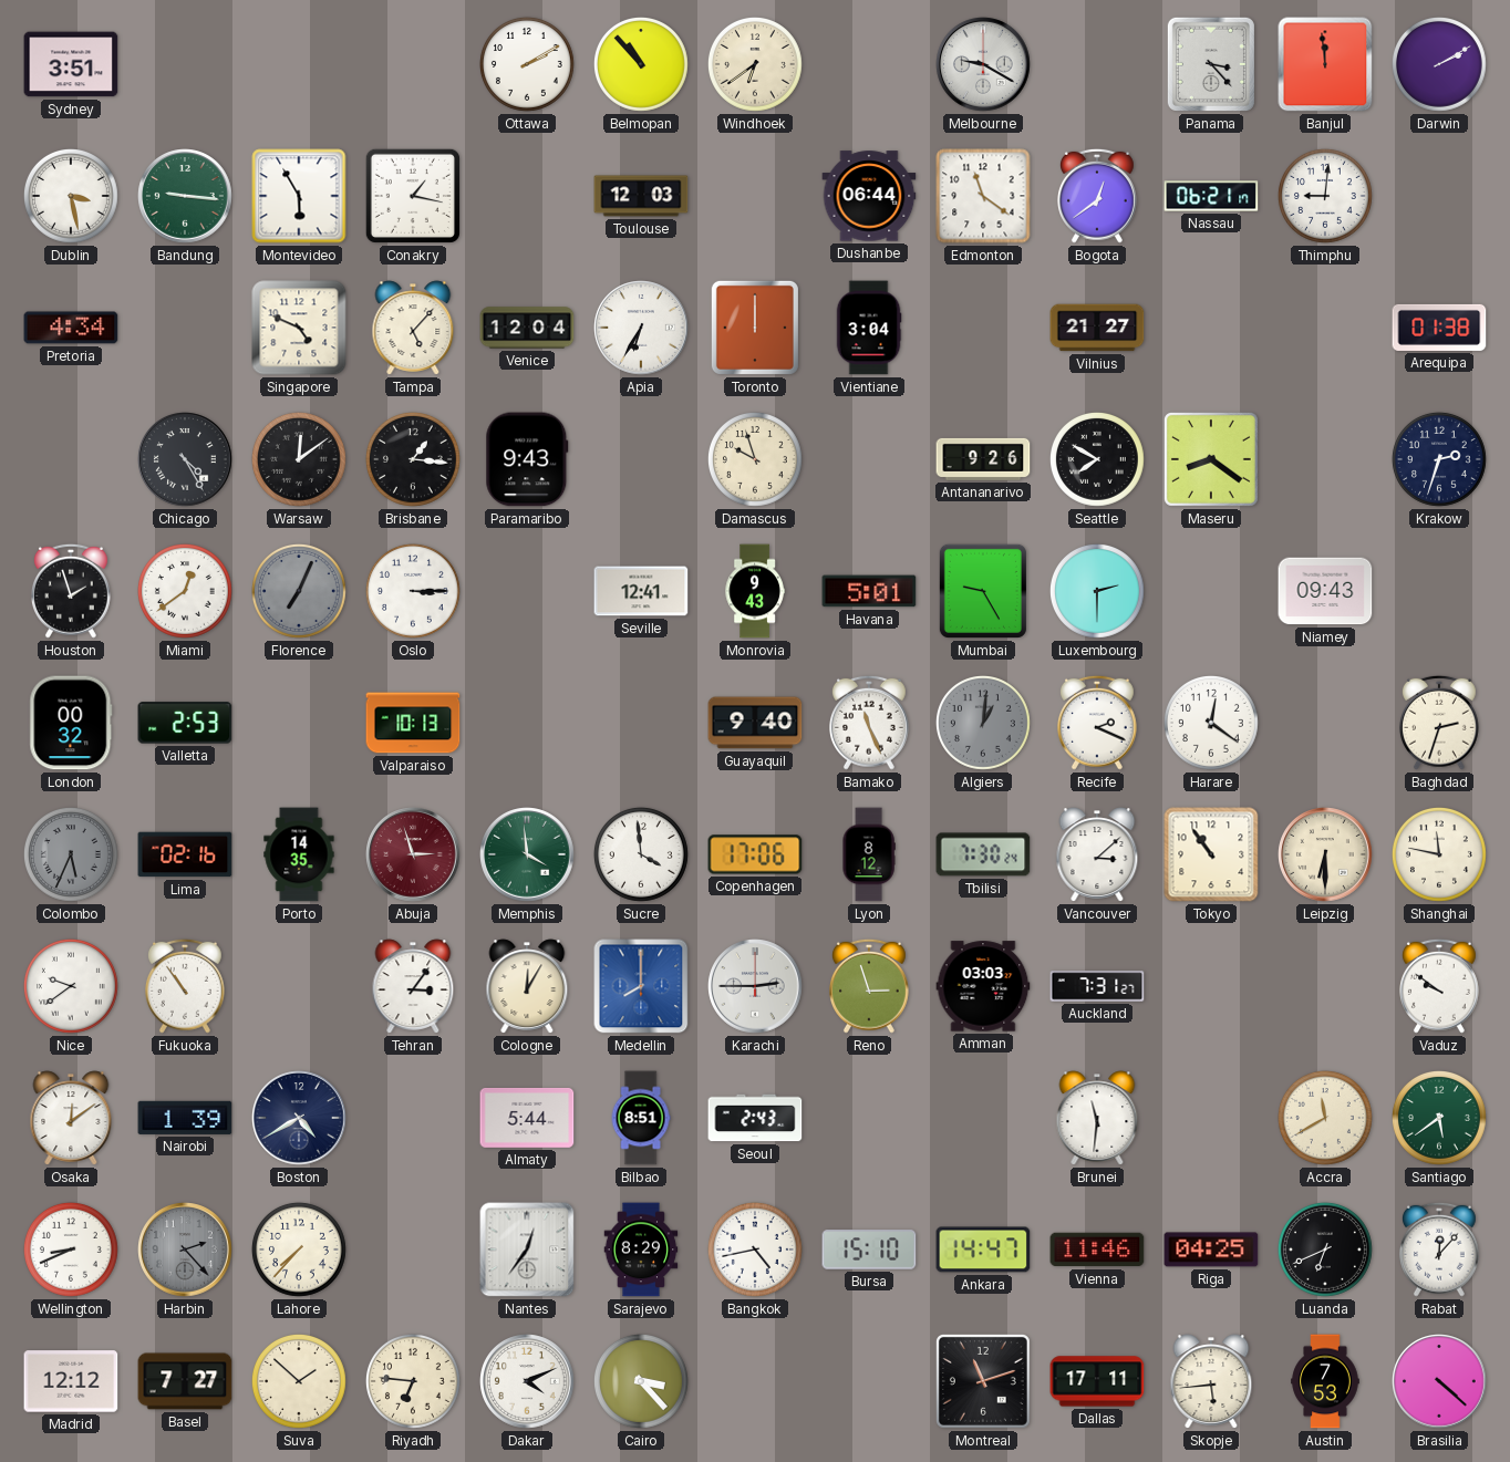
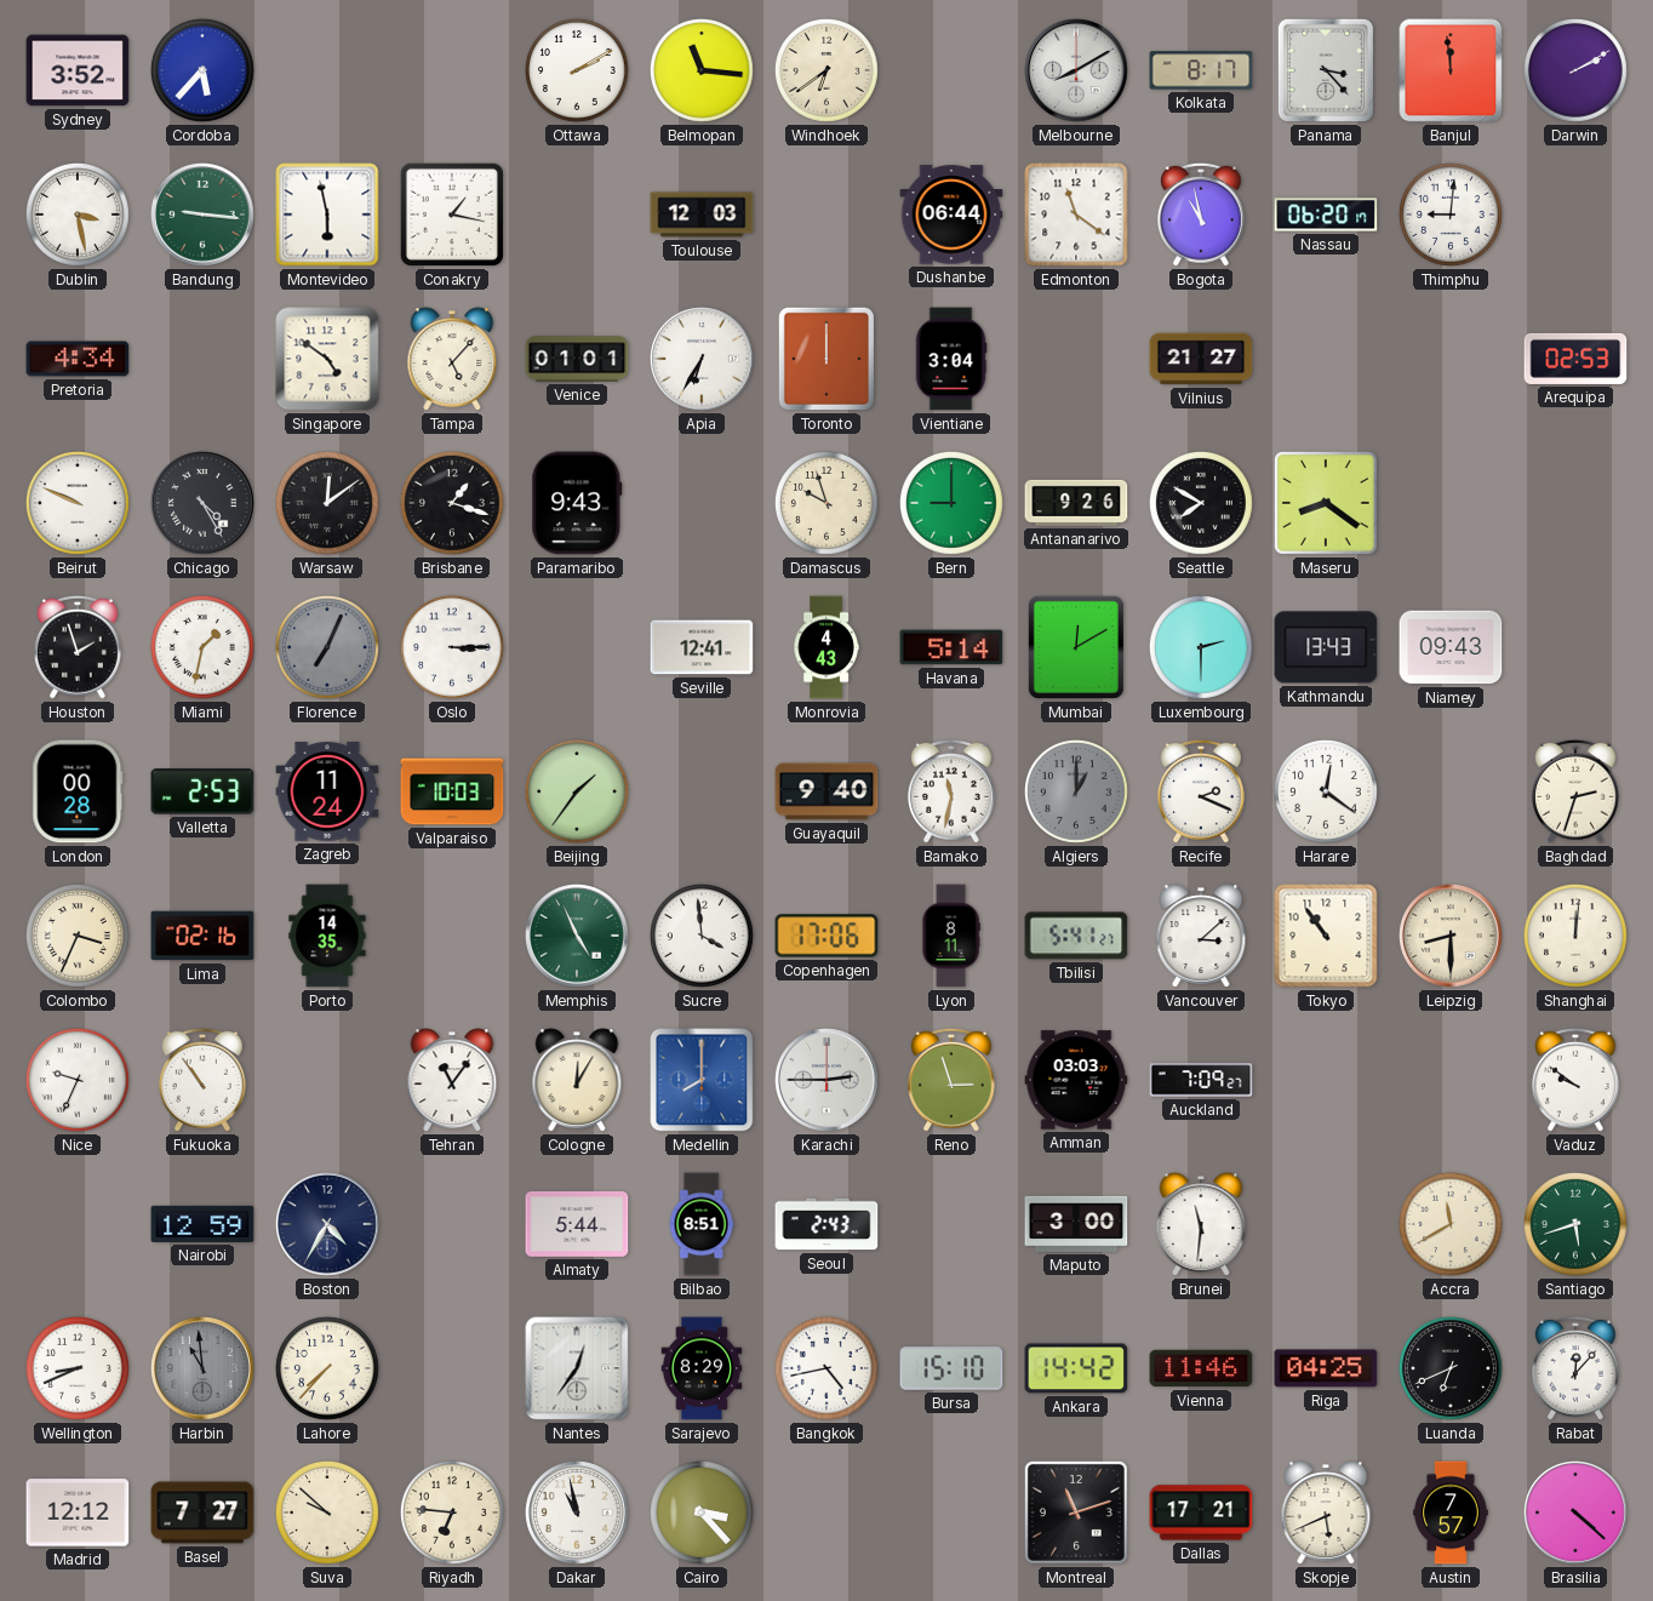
Sydney: 3:51 -> 3:52 (78, 70)
Cordoba: none -> 5:37 (202, 70)
Belmopan: 10:53 -> 11:16 (702, 70)
Melbourne: 9:20 -> 8:10 (1076, 70)
Kolkata: none -> 8:17 (1201, 70)
Montevideo: 5:55 -> 5:58 (327, 215)
Bogota: 12:39 -> 10:58 (1202, 215)
Nassau: 06:21 -> 06:20 (1326, 215)
Singapore: 4:49 -> 4:51 (327, 359)
Venice: 12:04 -> 01:01 (577, 359)
Arequipa: 01:38 -> 02:53 (1575, 359)
Beirut: none -> 9:49 (78, 503)
Brisbane: 1:16 -> 1:18 (452, 503)
Bern: none -> 9:00 (951, 503)
Krakow: 2:33 -> none (1439, 459)
Miami: 12:39 -> 1:32 (202, 647)
Monrovia: 9:43 -> 4:43 (826, 647)
Havana: 5:01 -> 5:14 (951, 647)
Mumbai: 9:25 -> 12:10 (1076, 647)
Kathmandu: none -> 13:43 (1326, 647)
London: 00:32 -> 00:28 (78, 791)
Zagreb: none -> 11:24 (327, 791)
Valparaiso: 10:13 -> 10:03 (452, 791)
Beijing: none -> 1:36 (577, 791)
Bamako: 11:26 -> 11:32 (953, 791)
Algiers: 1:01 -> 1:00 (1076, 791)
Colombo: 5:34 -> 3:34 (78, 936)
Colombo dial: grey -> cream (78, 936)
Abuja: 2:57 -> none (413, 854)
Memphis: 3:59 -> 4:56 (577, 936)
Lyon: 8:12 -> 8:11 (951, 936)
Tbilisi: 7:30 -> 5:41 (1076, 936)
Leipzig: 6:30 -> 8:30 (1451, 936)
Shanghai: 11:47 -> 12:01 (1575, 936)
Nice: 9:39 -> 9:34 (78, 1080)
Tehran: 3:06 -> 11:06 (452, 1080)
Auckland: 7:31 -> 7:09 (1201, 1080)
Osaka: 12:09 -> none (71, 1118)
Nairobi: 1:39 -> 12:59 (202, 1224)
Boston: 4:40 -> 4:35 (327, 1224)
Maputo: none -> 3:00 (1076, 1224)
Santiago: 5:39 -> 5:42 (1575, 1224)
Harbin: 2:23 -> 10:59 (202, 1368)
Ankara: 14:47 -> 14:42 (1076, 1368)
Suva: 1:52 -> 9:52 (327, 1513)
Dakar: 4:11 -> 10:58 (577, 1513)
Dallas: 17:11 -> 17:21 (1201, 1513)
Skopje: 5:44 -> 5:41 (1326, 1513)
Austin: 7:53 -> 7:57 (1451, 1513)
